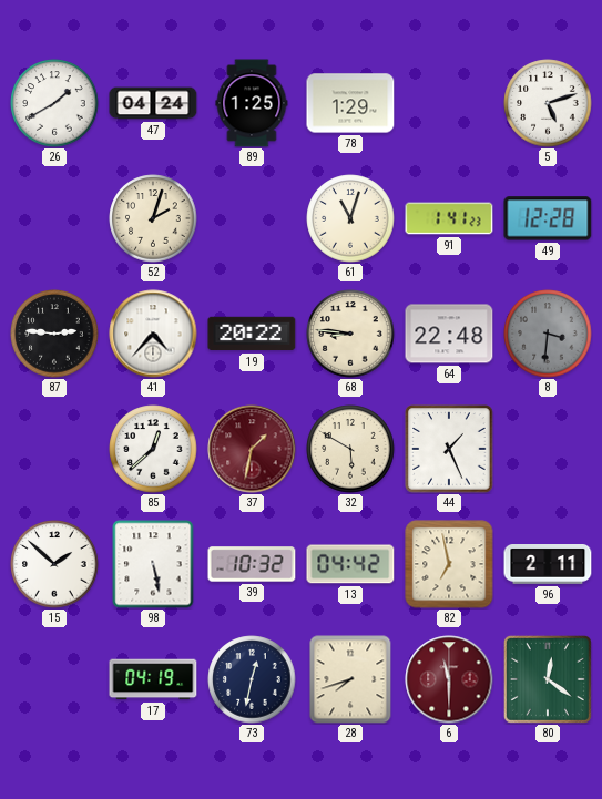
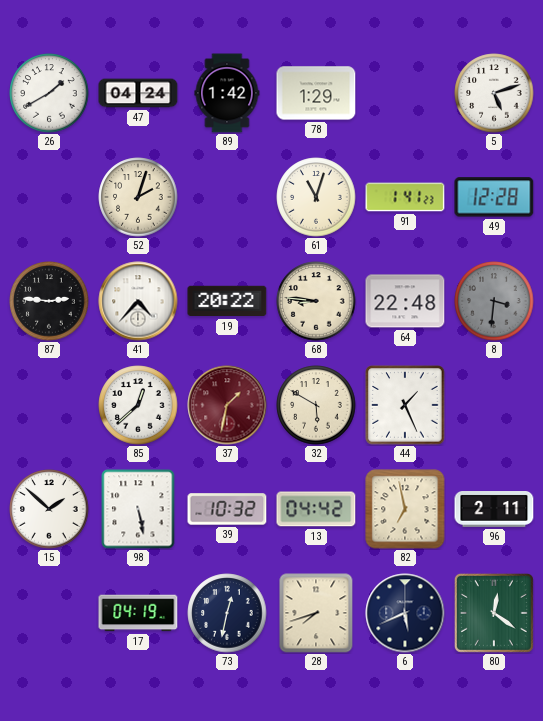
89: 1:25 -> 1:42 (227, 93)
6: 11:30 -> 5:41 (405, 613)
6 dial: burgundy -> navy (405, 613)
